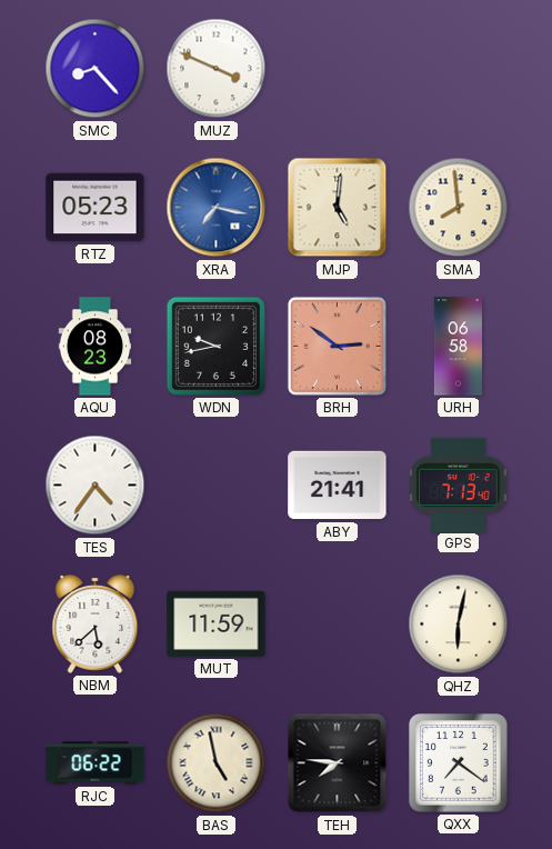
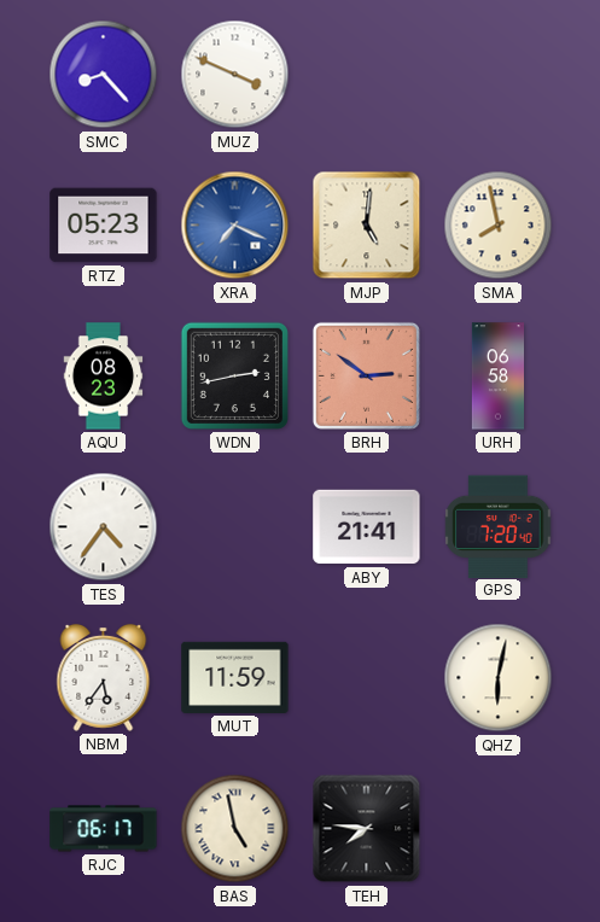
XRA: 7:17 -> 7:19 (235, 226)
SMA: 7:59 -> 7:58 (499, 226)
WDN: 9:43 -> 2:43 (234, 375)
GPS: 7:13 -> 7:20 (499, 526)
NBM: 5:38 -> 5:36 (104, 677)
RJC: 06:22 -> 06:17 (104, 829)
QXX: 7:21 -> none (459, 763)
